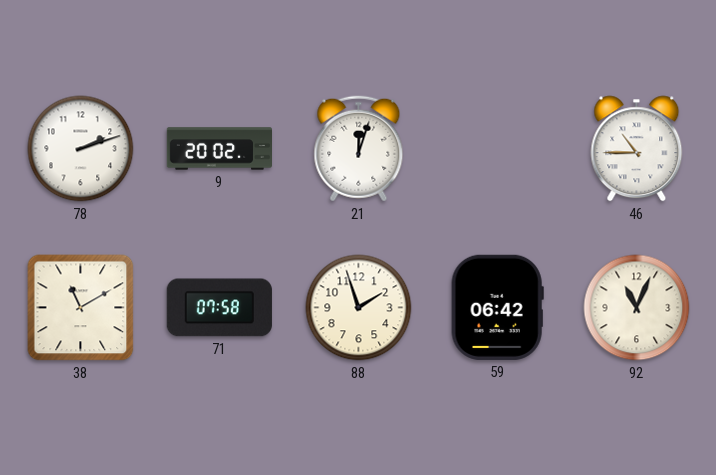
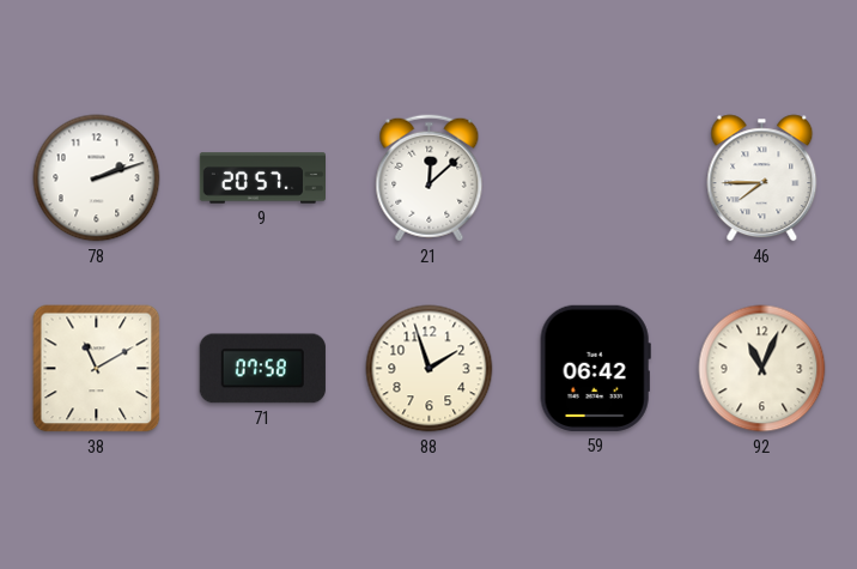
9: 20:02 -> 20:57 (262, 178)
21: 12:03 -> 12:08 (430, 178)
46: 10:45 -> 7:45 (762, 178)
